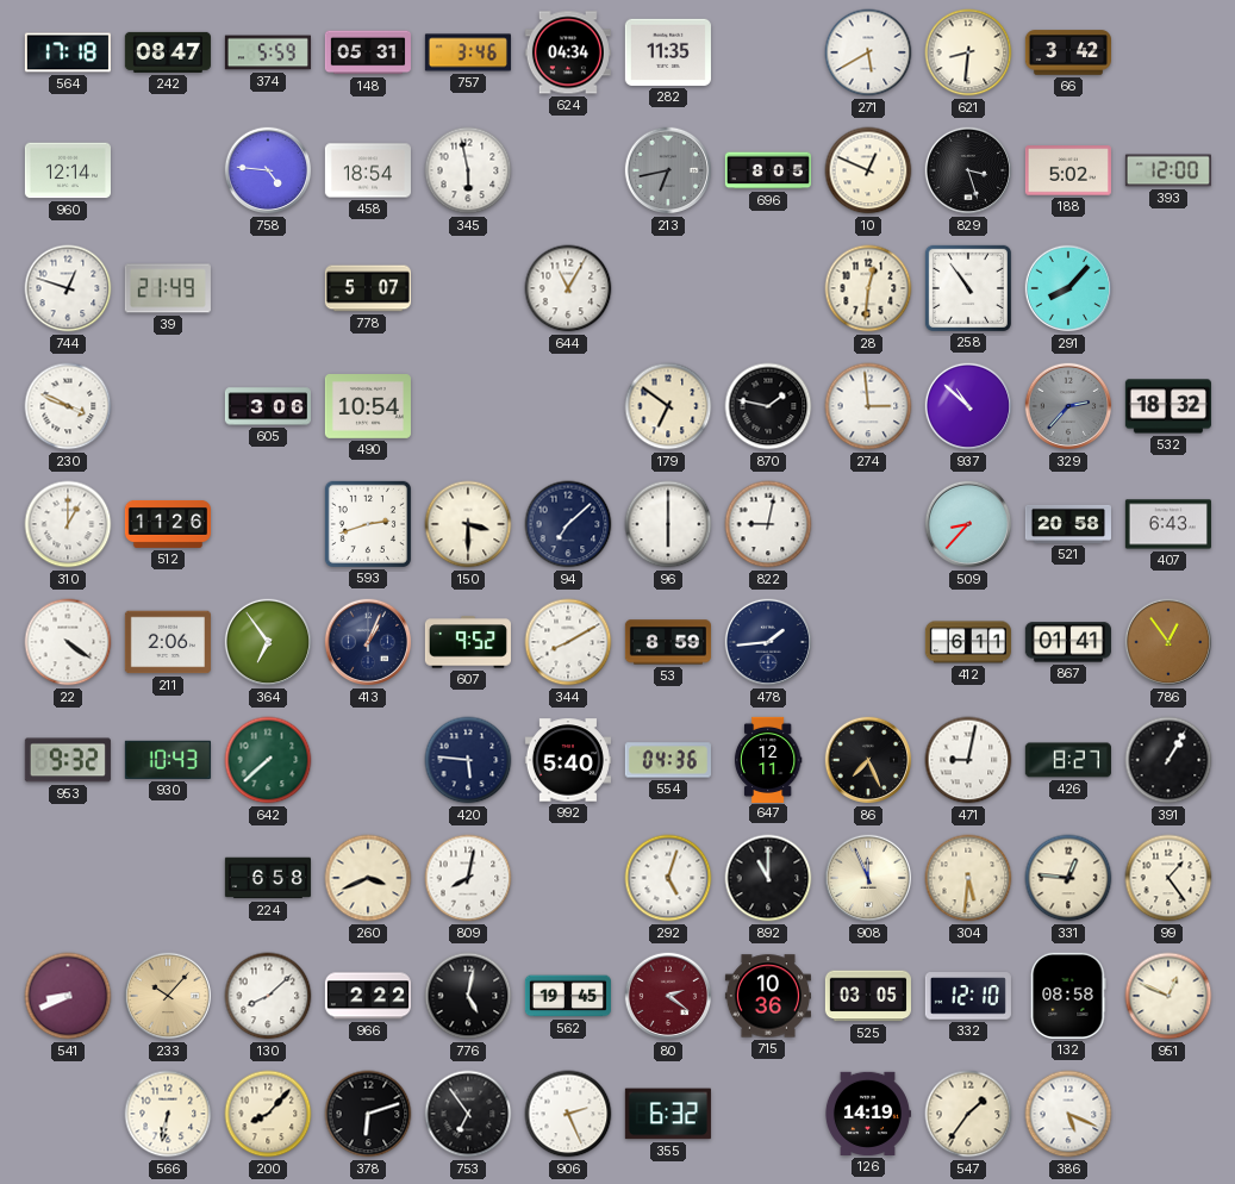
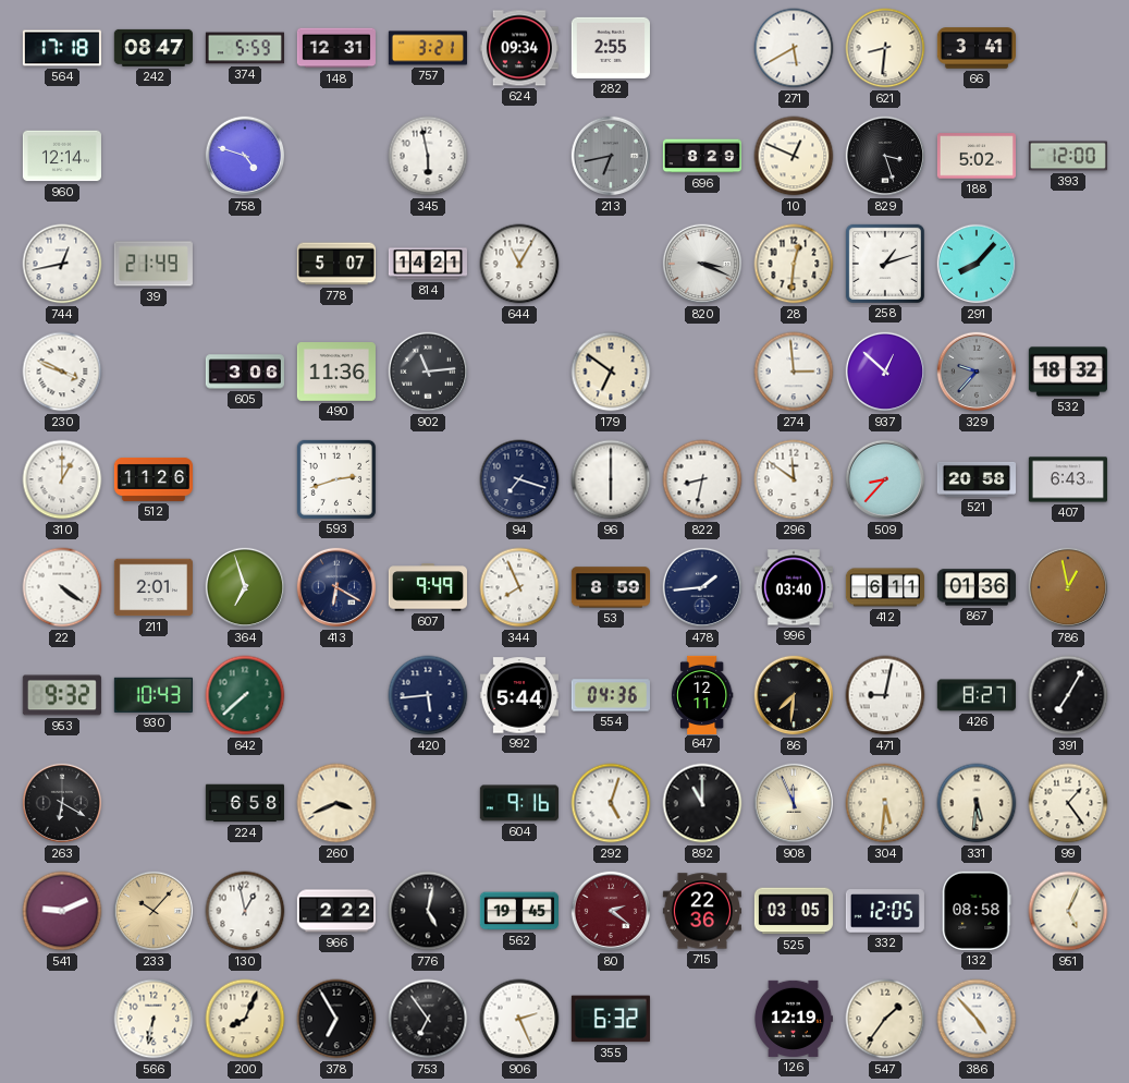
148: 05:31 -> 12:31 (336, 48)
757: 3:46 -> 3:21 (428, 48)
624: 04:34 -> 09:34 (519, 48)
282: 11:35 -> 2:55 (611, 48)
66: 3:42 -> 3:41 (975, 48)
758: 4:46 -> 4:48 (245, 156)
458: 18:54 -> none (368, 170)
696: 8:05 -> 8:29 (701, 156)
744: 12:48 -> 12:43 (62, 264)
814: none -> 14:21 (427, 264)
820: none -> 3:19 (702, 264)
258: 10:54 -> 1:12 (885, 264)
490: 10:54 -> 11:36 (336, 373)
902: none -> 11:14 (428, 372)
870: 1:47 -> none (768, 406)
937: 10:52 -> 12:52 (885, 372)
329: 2:37 -> 9:37 (977, 372)
150: 3:30 -> none (468, 524)
94: 7:08 -> 7:18 (519, 479)
822: 9:02 -> 8:32 (702, 479)
296: none -> 11:51 (794, 479)
211: 2:06 -> 2:01 (154, 587)
364: 6:54 -> 6:57 (245, 587)
413: 1:04 -> 6:20 (336, 587)
607: 9:52 -> 9:49 (428, 587)
344: 8:10 -> 7:56 (519, 587)
996: none -> 03:40 (794, 587)
867: 01:41 -> 01:36 (977, 587)
786: 12:54 -> 12:58 (1068, 587)
420: 5:46 -> 5:44 (428, 695)
992: 5:40 -> 5:44 (519, 695)
86: 7:26 -> 7:31 (794, 695)
391: 1:05 -> 7:05 (1068, 695)
263: none -> 6:20 (62, 803)
809: 8:02 -> none (468, 878)
604: none -> 9:16 (519, 803)
331: 12:46 -> 5:31 (977, 803)
541: 8:41 -> 9:11 (62, 911)
130: 8:08 -> 12:58 (245, 911)
715: 10:36 -> 22:36 (702, 911)
332: 12:10 -> 12:05 (885, 911)
951: 12:49 -> 5:04 (1068, 911)
200: 8:07 -> 8:04 (245, 1019)
378: 6:12 -> 6:55 (336, 1019)
126: 14:19 -> 12:19 (793, 1019)
386: 5:19 -> 4:53 (977, 1019)
